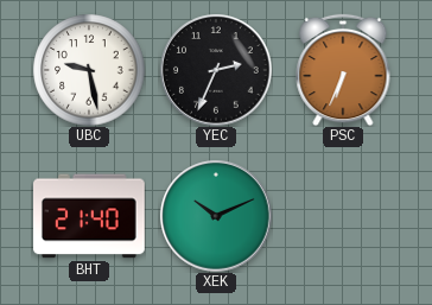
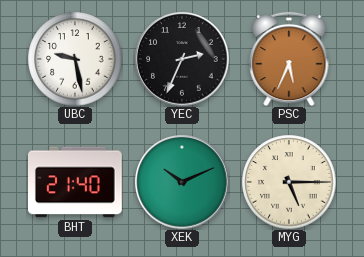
PSC: 6:34 -> 5:34 (289, 59)
MYG: none -> 5:15 (289, 182)
